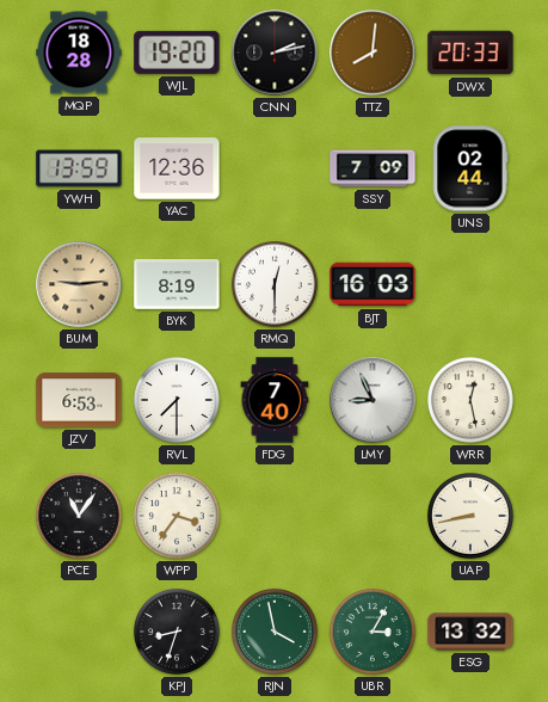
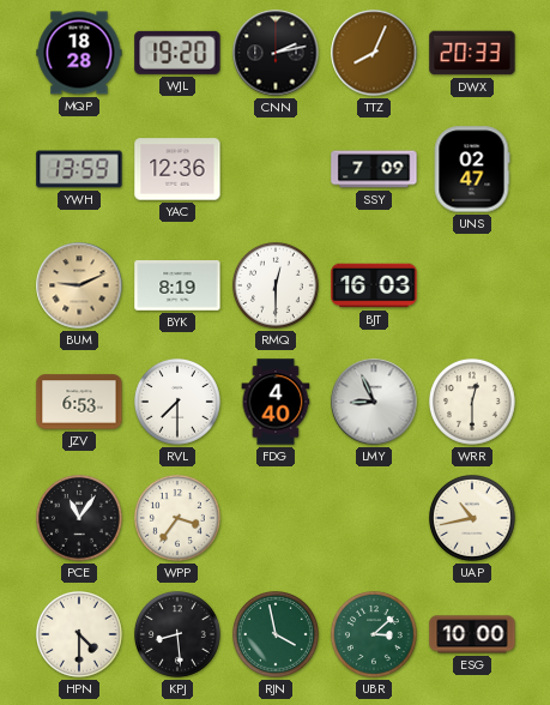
TTZ: 8:01 -> 8:04 (374, 53)
UNS: 02:44 -> 02:47 (472, 169)
BUM: 9:14 -> 9:11 (79, 285)
FDG: 7:40 -> 4:40 (276, 402)
WRR: 12:28 -> 12:30 (473, 403)
UAP: 8:43 -> 10:43 (473, 519)
HPN: none -> 4:30 (80, 635)
KPJ: 8:33 -> 8:29 (179, 635)
UBR: 3:05 -> 3:08 (375, 635)
ESG: 13:32 -> 10:00 (472, 634)
